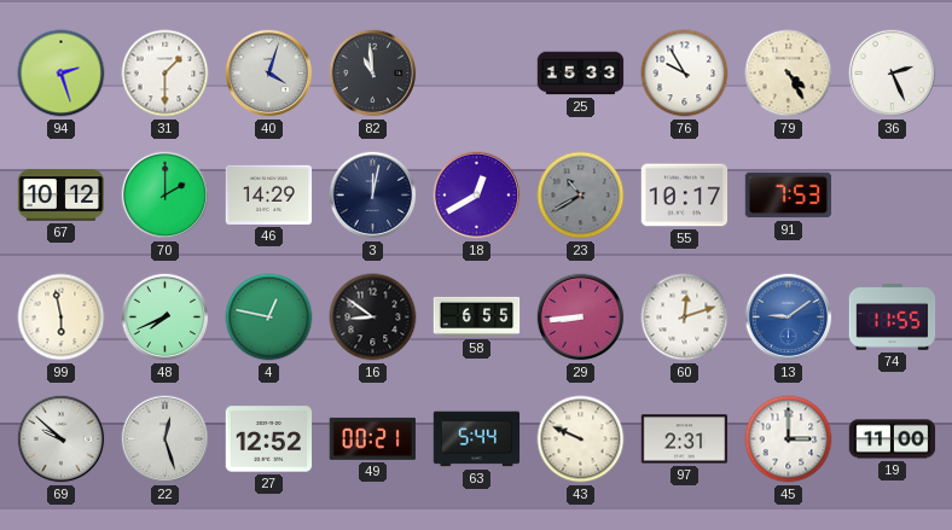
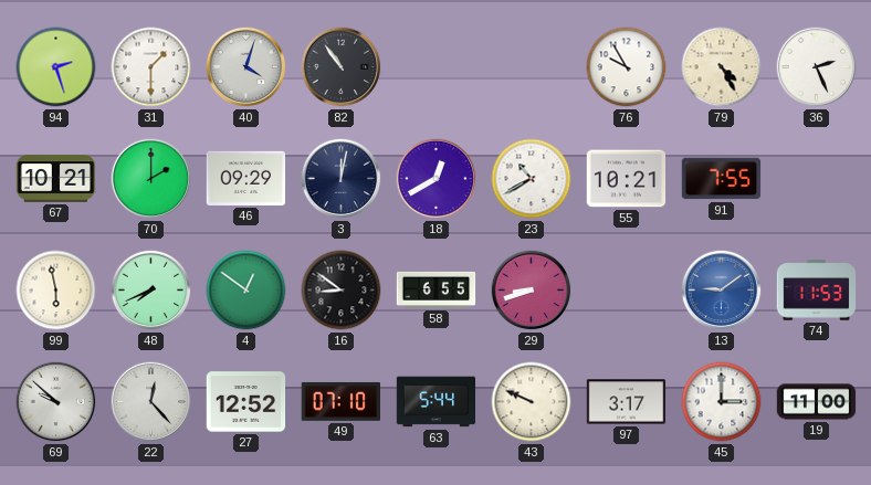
82: 10:59 -> 10:54 (342, 67)
25: 15:33 -> none (581, 74)
67: 10:12 -> 10:21 (56, 179)
46: 14:29 -> 09:29 (246, 178)
23 dial: grey -> white (532, 179)
55: 10:17 -> 10:21 (627, 179)
91: 7:53 -> 7:55 (722, 179)
4: 12:47 -> 12:51 (246, 291)
29: 8:44 -> 8:42 (532, 291)
60: 12:12 -> none (685, 318)
74: 11:55 -> 11:53 (817, 291)
22: 12:27 -> 12:23 (151, 402)
49: 00:21 -> 07:10 (340, 401)
97: 2:31 -> 3:17 (627, 402)
